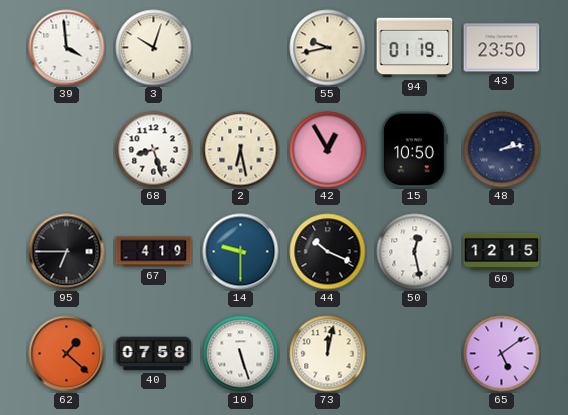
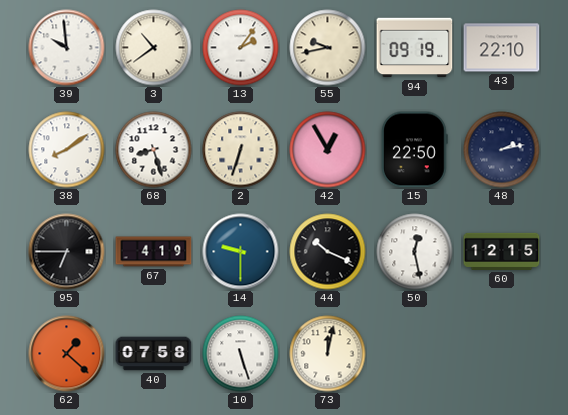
39: 3:59 -> 9:59 (67, 48)
3: 10:03 -> 10:39 (154, 48)
13: none -> 2:06 (241, 48)
94: 01:19 -> 09:19 (415, 48)
43: 23:50 -> 22:10 (502, 48)
38: none -> 8:09 (67, 150)
2: 6:28 -> 6:33 (241, 150)
15: 10:50 -> 22:50 (415, 150)
65: 5:09 -> none (502, 354)
